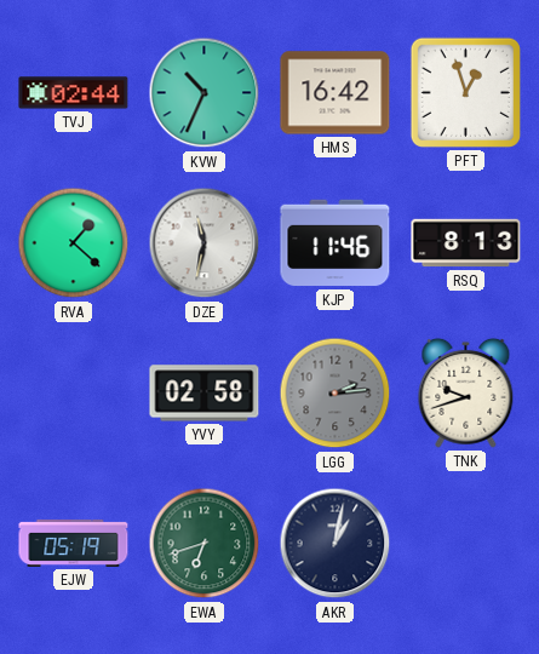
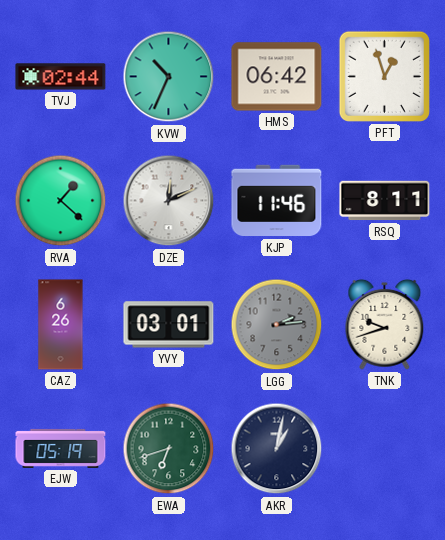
HMS: 16:42 -> 06:42 (277, 77)
DZE: 11:32 -> 12:11 (169, 201)
RSQ: 8:13 -> 8:11 (385, 201)
CAZ: none -> 6:26 (61, 325)
YVY: 02:58 -> 03:01 (169, 325)
